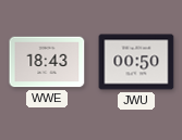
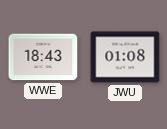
JWU: 00:50 -> 01:08 (125, 57)
